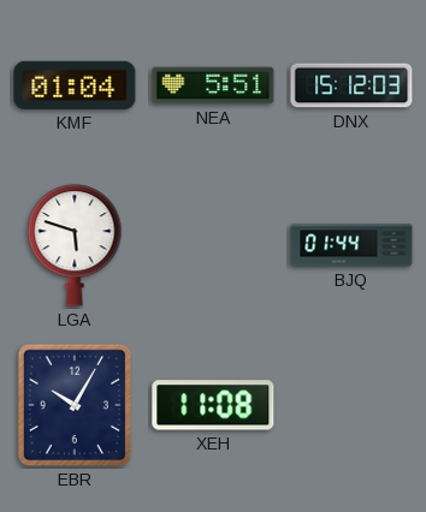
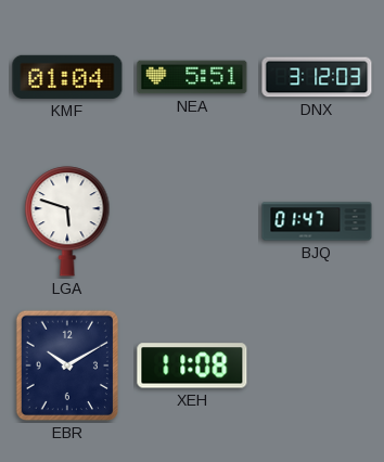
DNX: 15:12 -> 3:12 (317, 77)
BJQ: 01:44 -> 01:47 (317, 221)
EBR: 10:05 -> 10:10 (67, 365)
